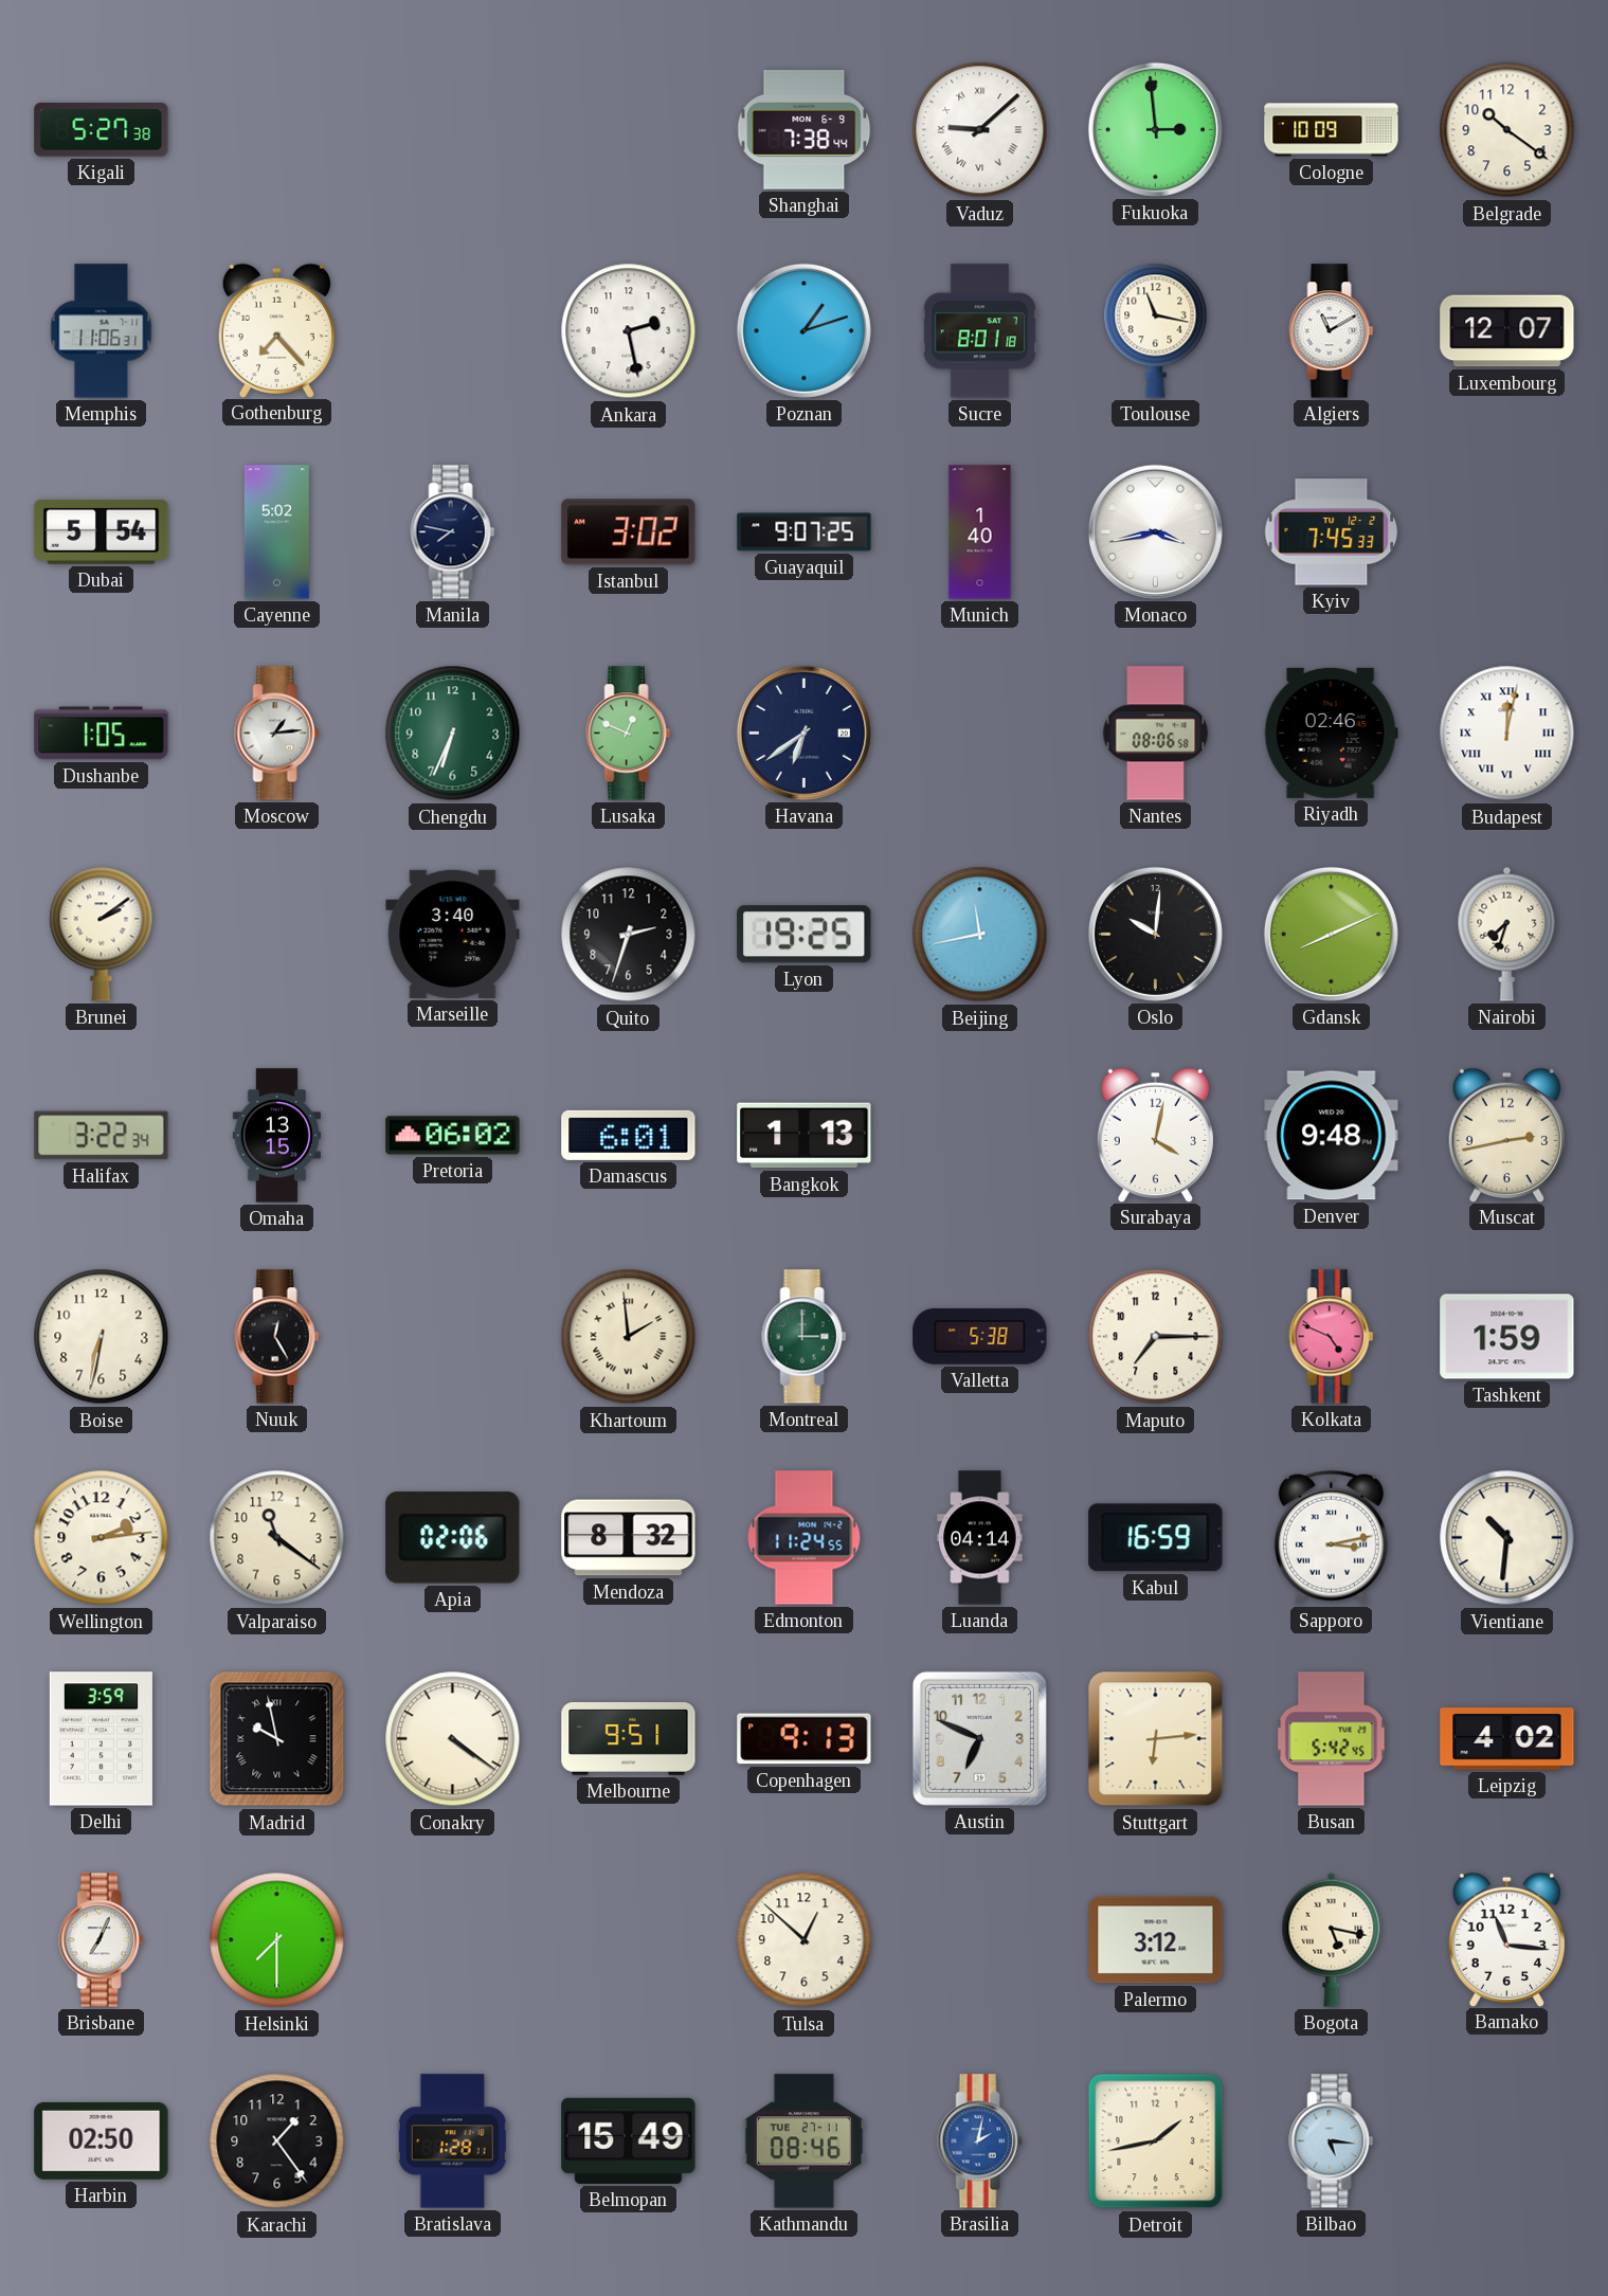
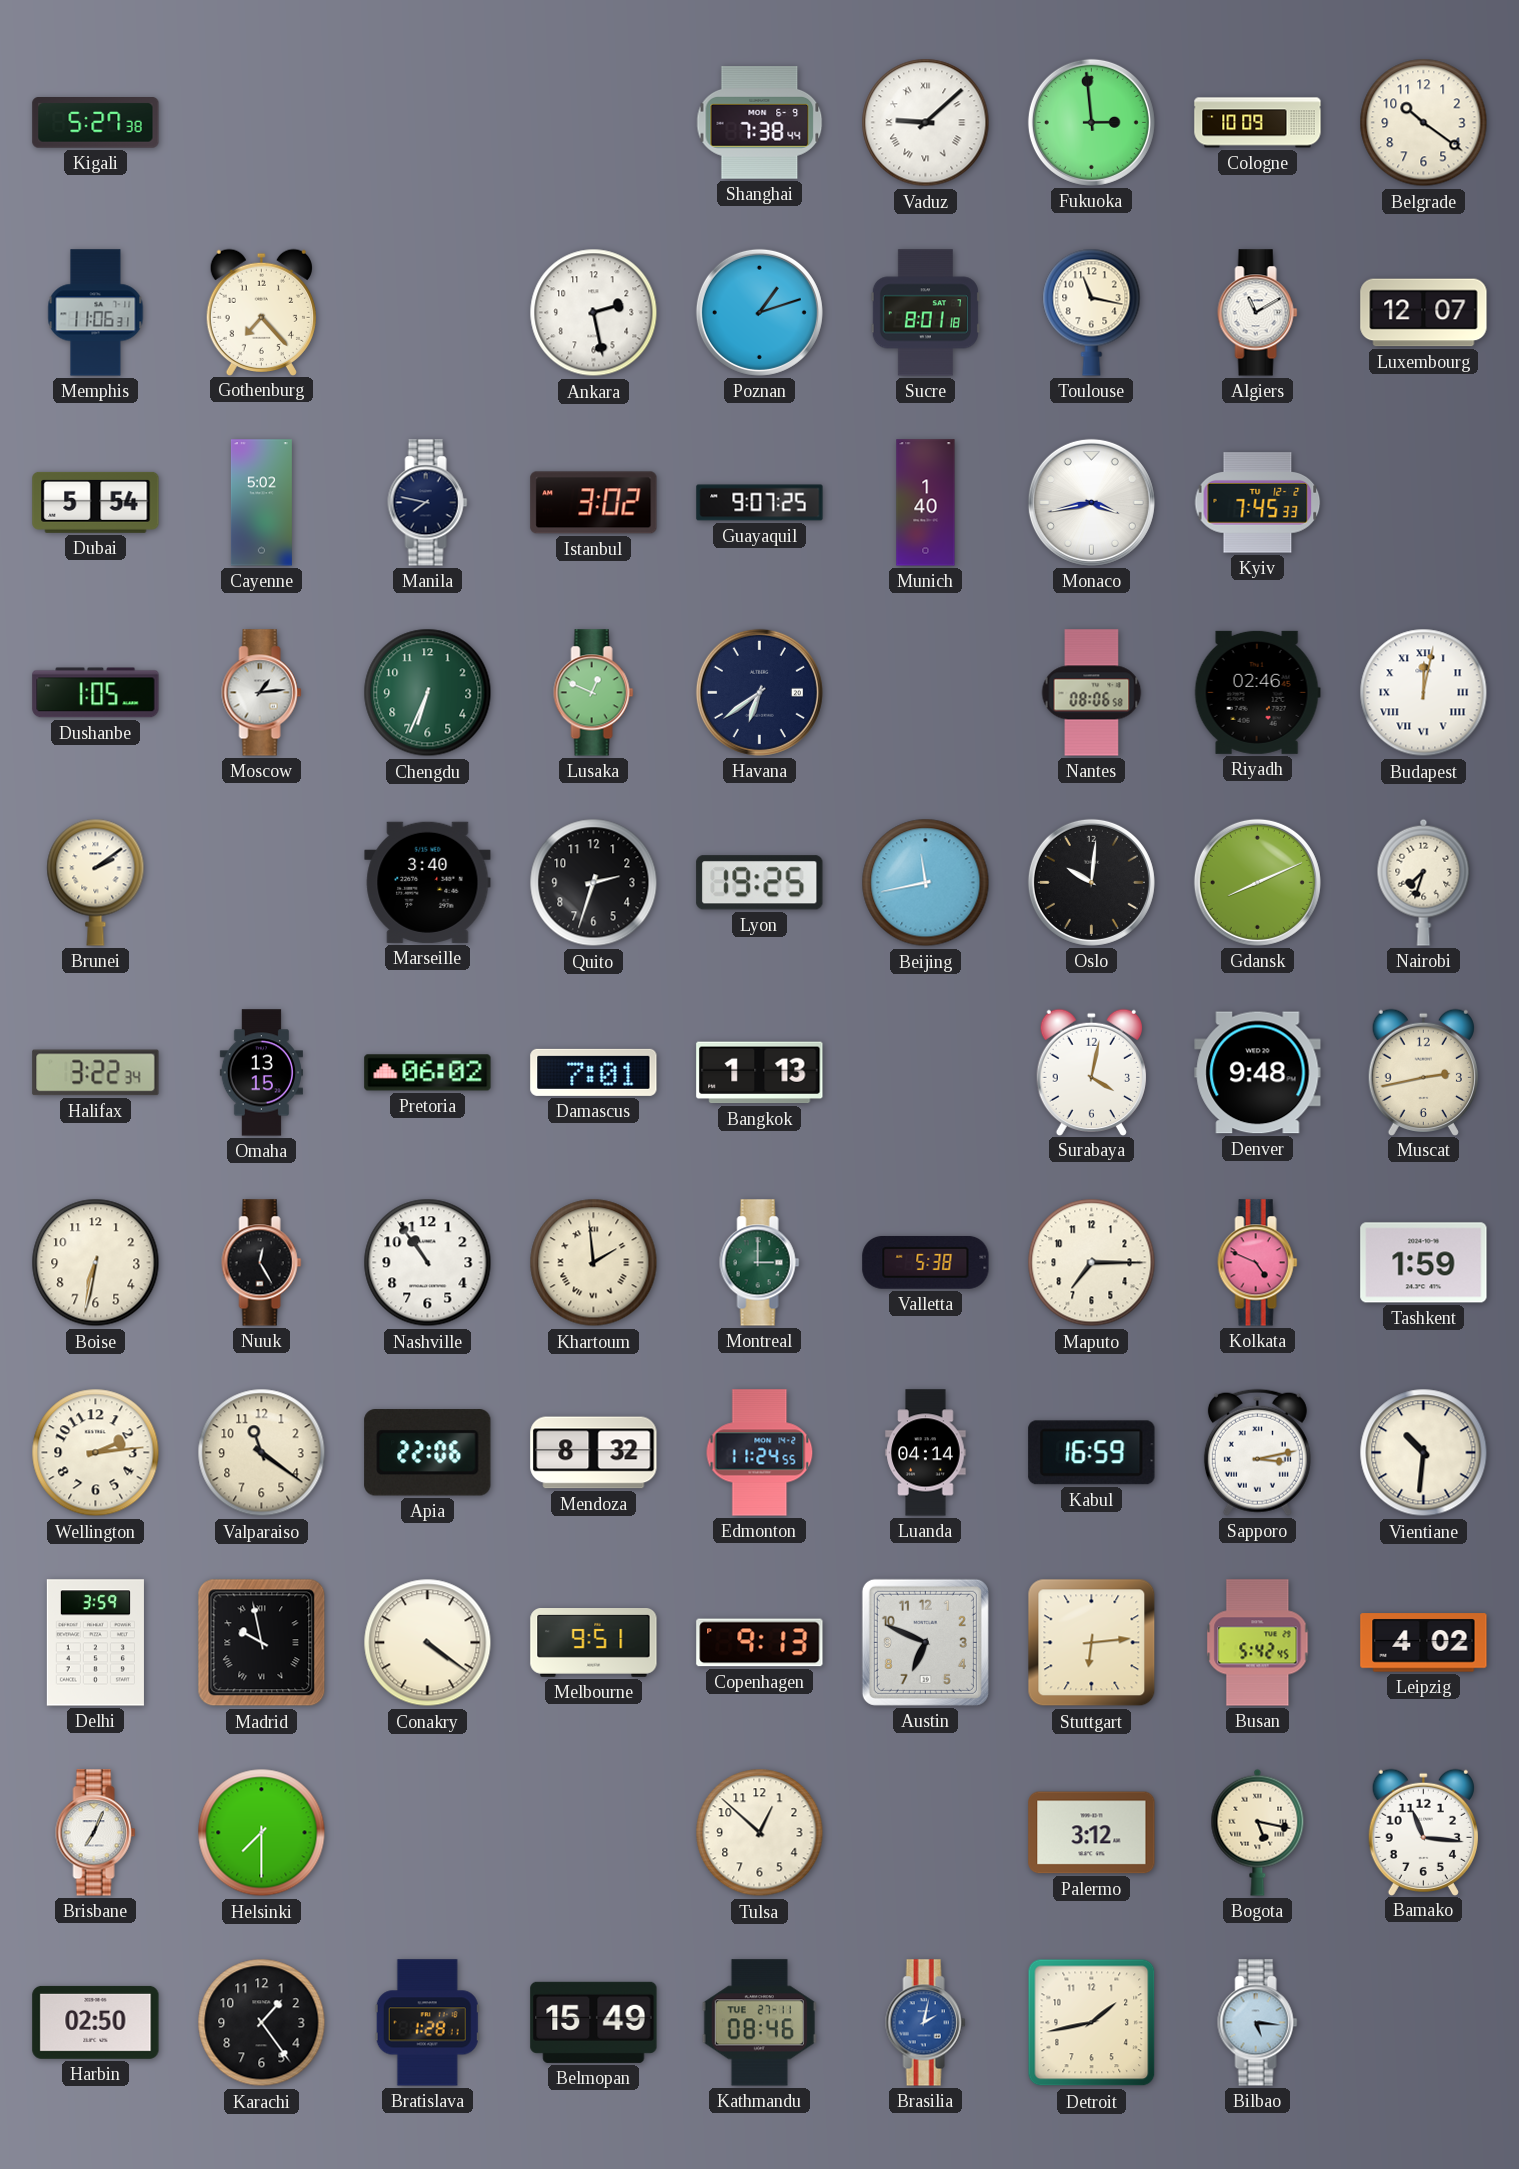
Damascus: 6:01 -> 7:01 (594, 1072)
Nashville: none -> 10:54 (428, 1263)
Apia: 02:06 -> 22:06 (428, 1453)
